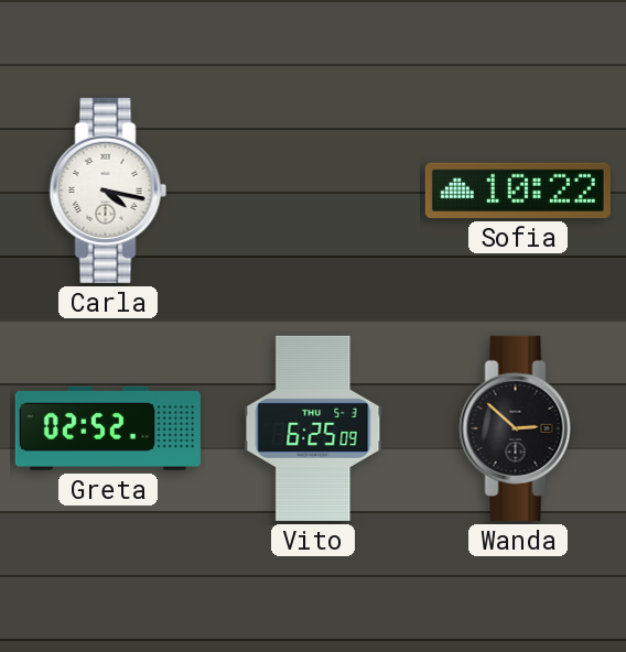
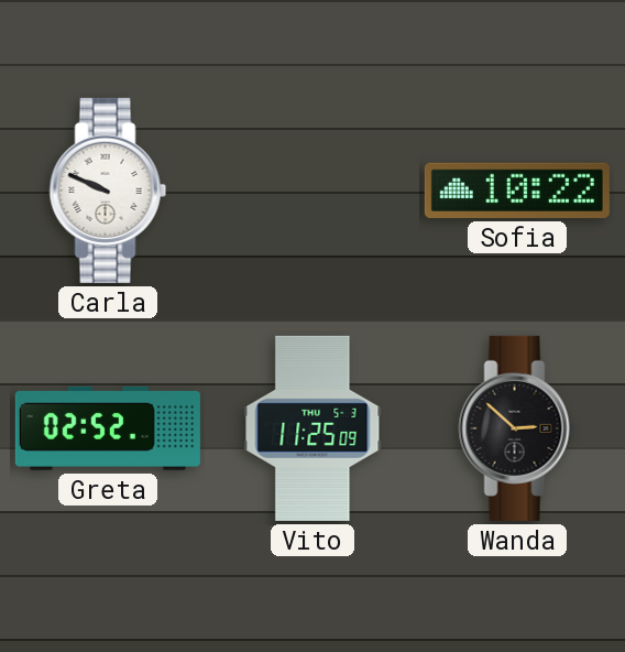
Carla: 4:17 -> 9:49 (108, 191)
Vito: 6:25 -> 11:25 (312, 428)
